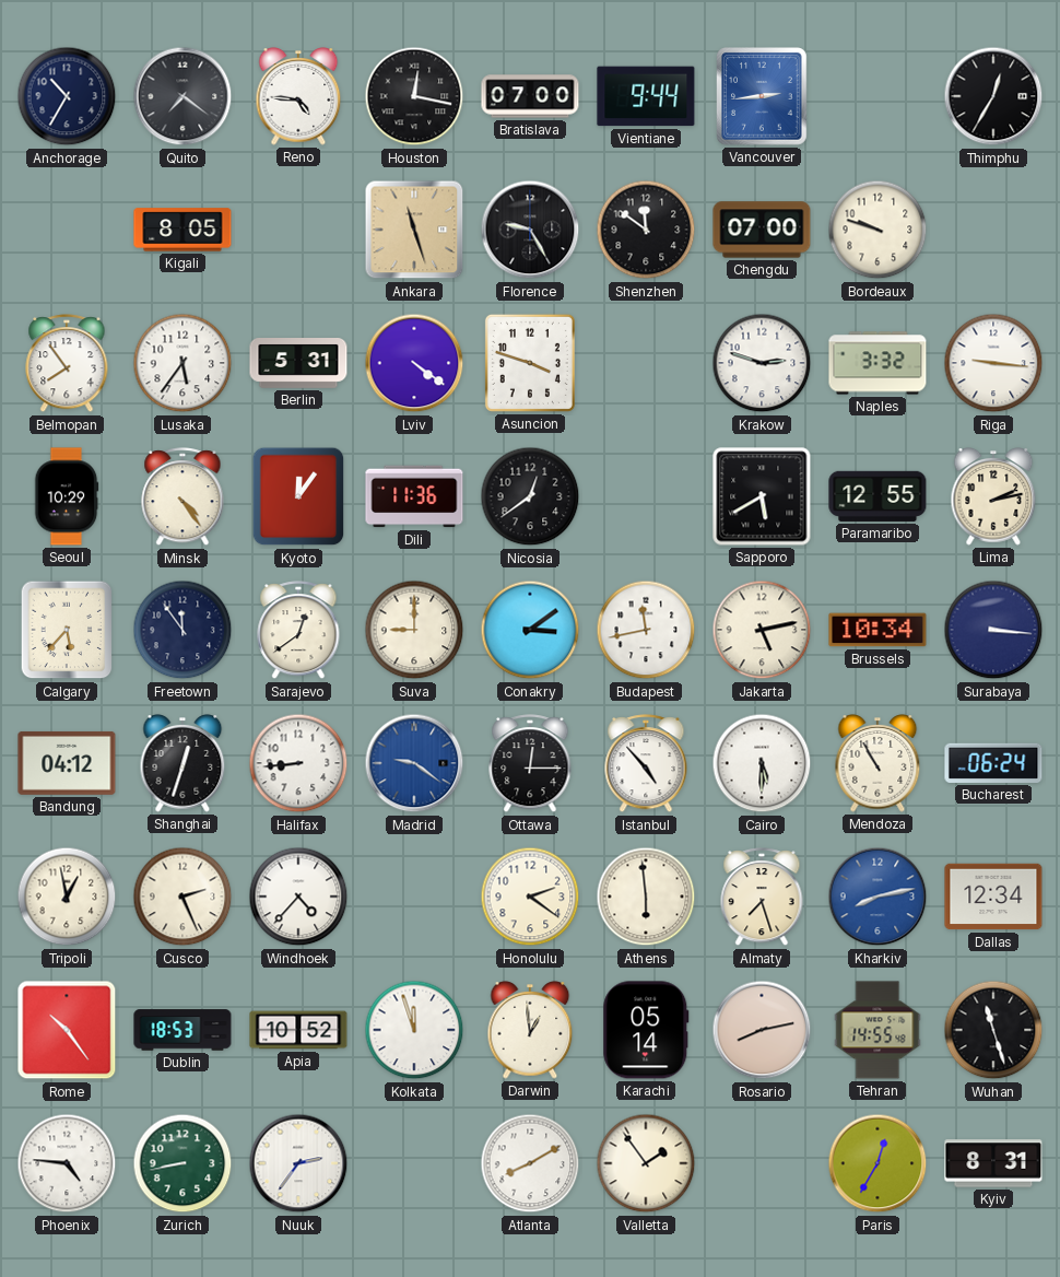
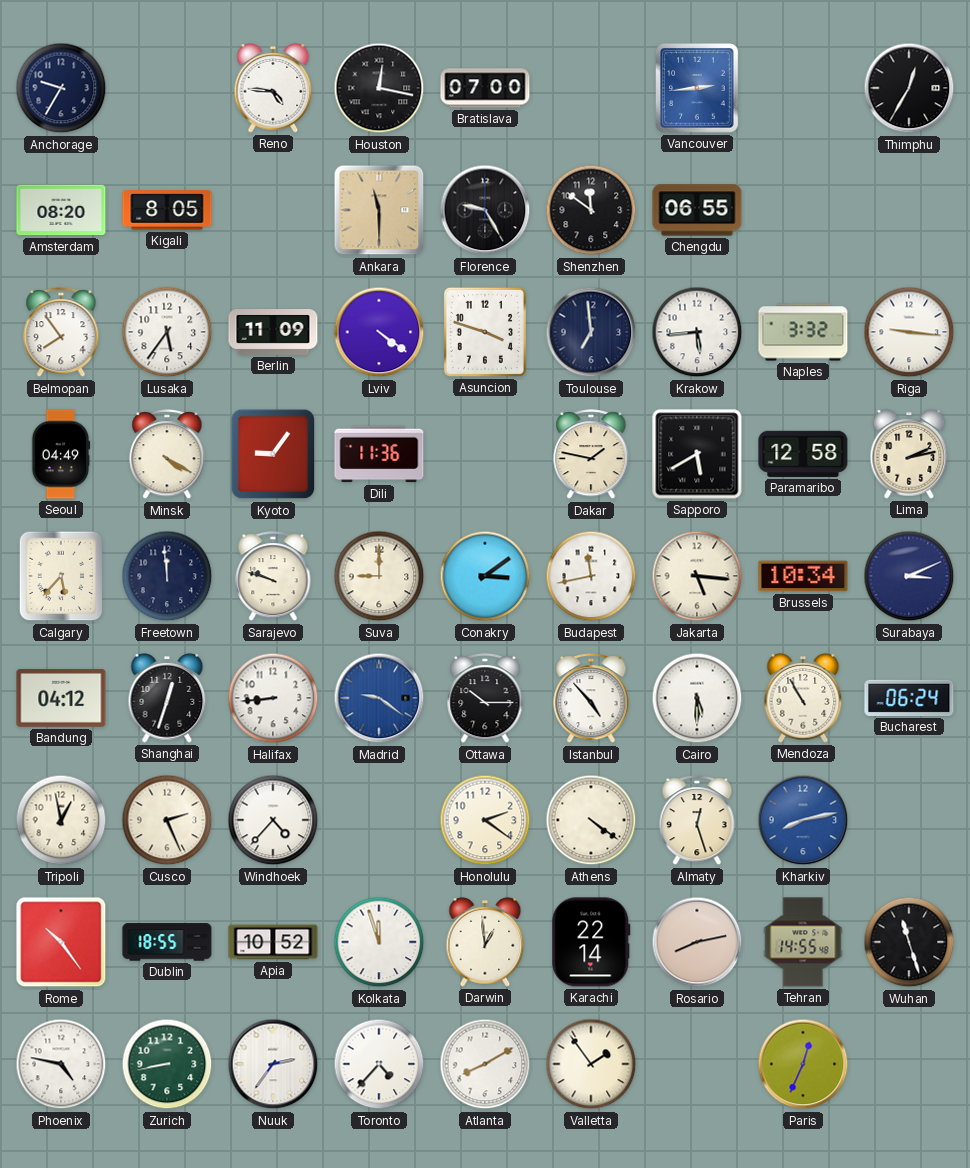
Anchorage: 10:35 -> 9:35 (61, 88)
Quito: 7:21 -> none (182, 96)
Vientiane: 9:44 -> none (646, 96)
Amsterdam: none -> 08:20 (61, 210)
Ankara: 11:27 -> 11:30 (379, 210)
Chengdu: 07:00 -> 06:55 (697, 210)
Bordeaux: 9:48 -> none (878, 230)
Berlin: 5:31 -> 11:09 (273, 333)
Toulouse: none -> 6:59 (591, 332)
Krakow: 2:48 -> 5:44 (697, 332)
Seoul: 10:29 -> 04:49 (61, 454)
Minsk: 4:24 -> 4:20 (167, 455)
Kyoto: 12:06 -> 9:06 (273, 454)
Nicosia: 12:39 -> none (530, 496)
Dakar: none -> 1:47 (591, 455)
Paramaribo: 12:55 -> 12:58 (803, 454)
Freetown: 11:54 -> 11:59 (167, 576)
Sarajevo: 12:39 -> 9:48 (273, 577)
Jakarta: 5:13 -> 5:16 (697, 576)
Surabaya: 3:16 -> 3:11 (909, 576)
Ottawa: 12:15 -> 10:15 (485, 699)
Athens: 5:59 -> 4:21 (591, 820)
Almaty: 7:27 -> 12:27 (697, 821)
Dallas: 12:34 -> none (993, 897)
Dublin: 18:53 -> 18:55 (167, 942)
Karachi: 05:14 -> 22:14 (591, 942)
Phoenix: 4:46 -> 4:47 (61, 1064)
Toronto: none -> 4:37 (379, 1064)
Paris: 12:35 -> 12:34 (803, 1064)
Kyiv: 8:31 -> none (993, 1163)
